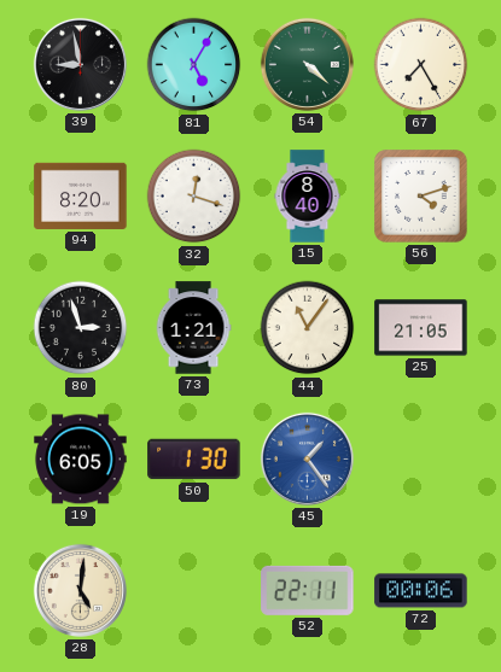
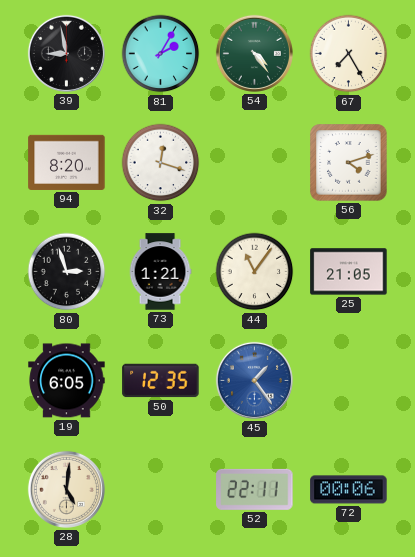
81: 5:05 -> 2:05 (161, 54)
54: 4:22 -> 4:24 (254, 53)
15: 8:40 -> none (308, 197)
50: 1:30 -> 12:35 (161, 381)
